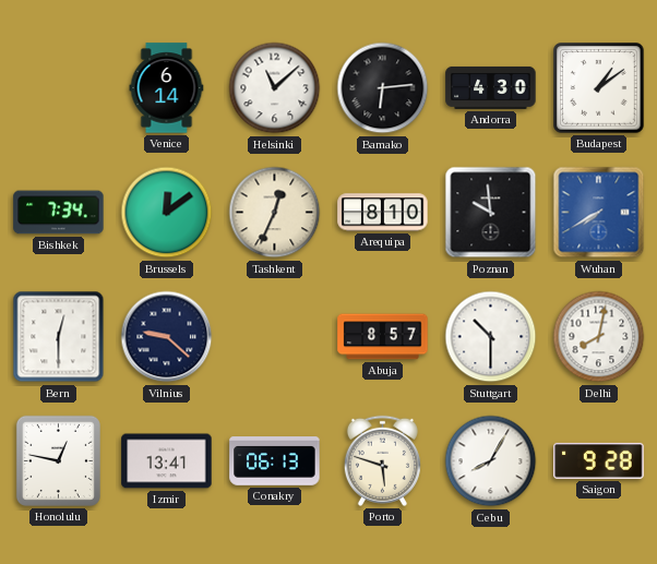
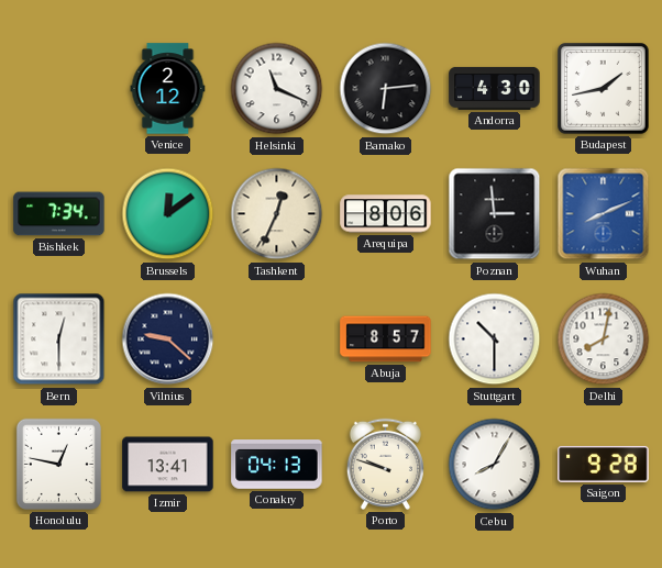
Venice: 6:14 -> 2:12 (168, 89)
Helsinki: 11:08 -> 11:19 (277, 89)
Budapest: 1:09 -> 1:43 (604, 89)
Arequipa: 8:10 -> 8:06 (386, 214)
Poznan: 9:59 -> 2:59 (495, 214)
Wuhan: 7:40 -> 8:11 (604, 214)
Conakry: 06:13 -> 04:13 (277, 465)
Porto: 5:48 -> 9:48 (385, 464)
